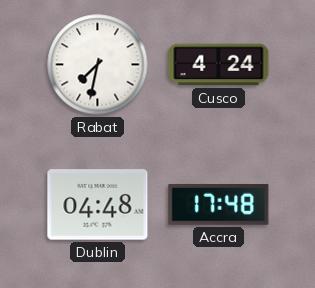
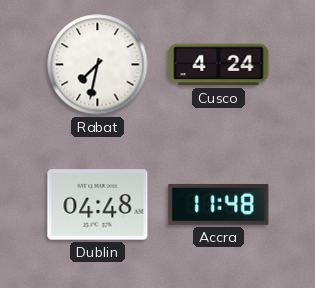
Accra: 17:48 -> 11:48 (219, 204)
